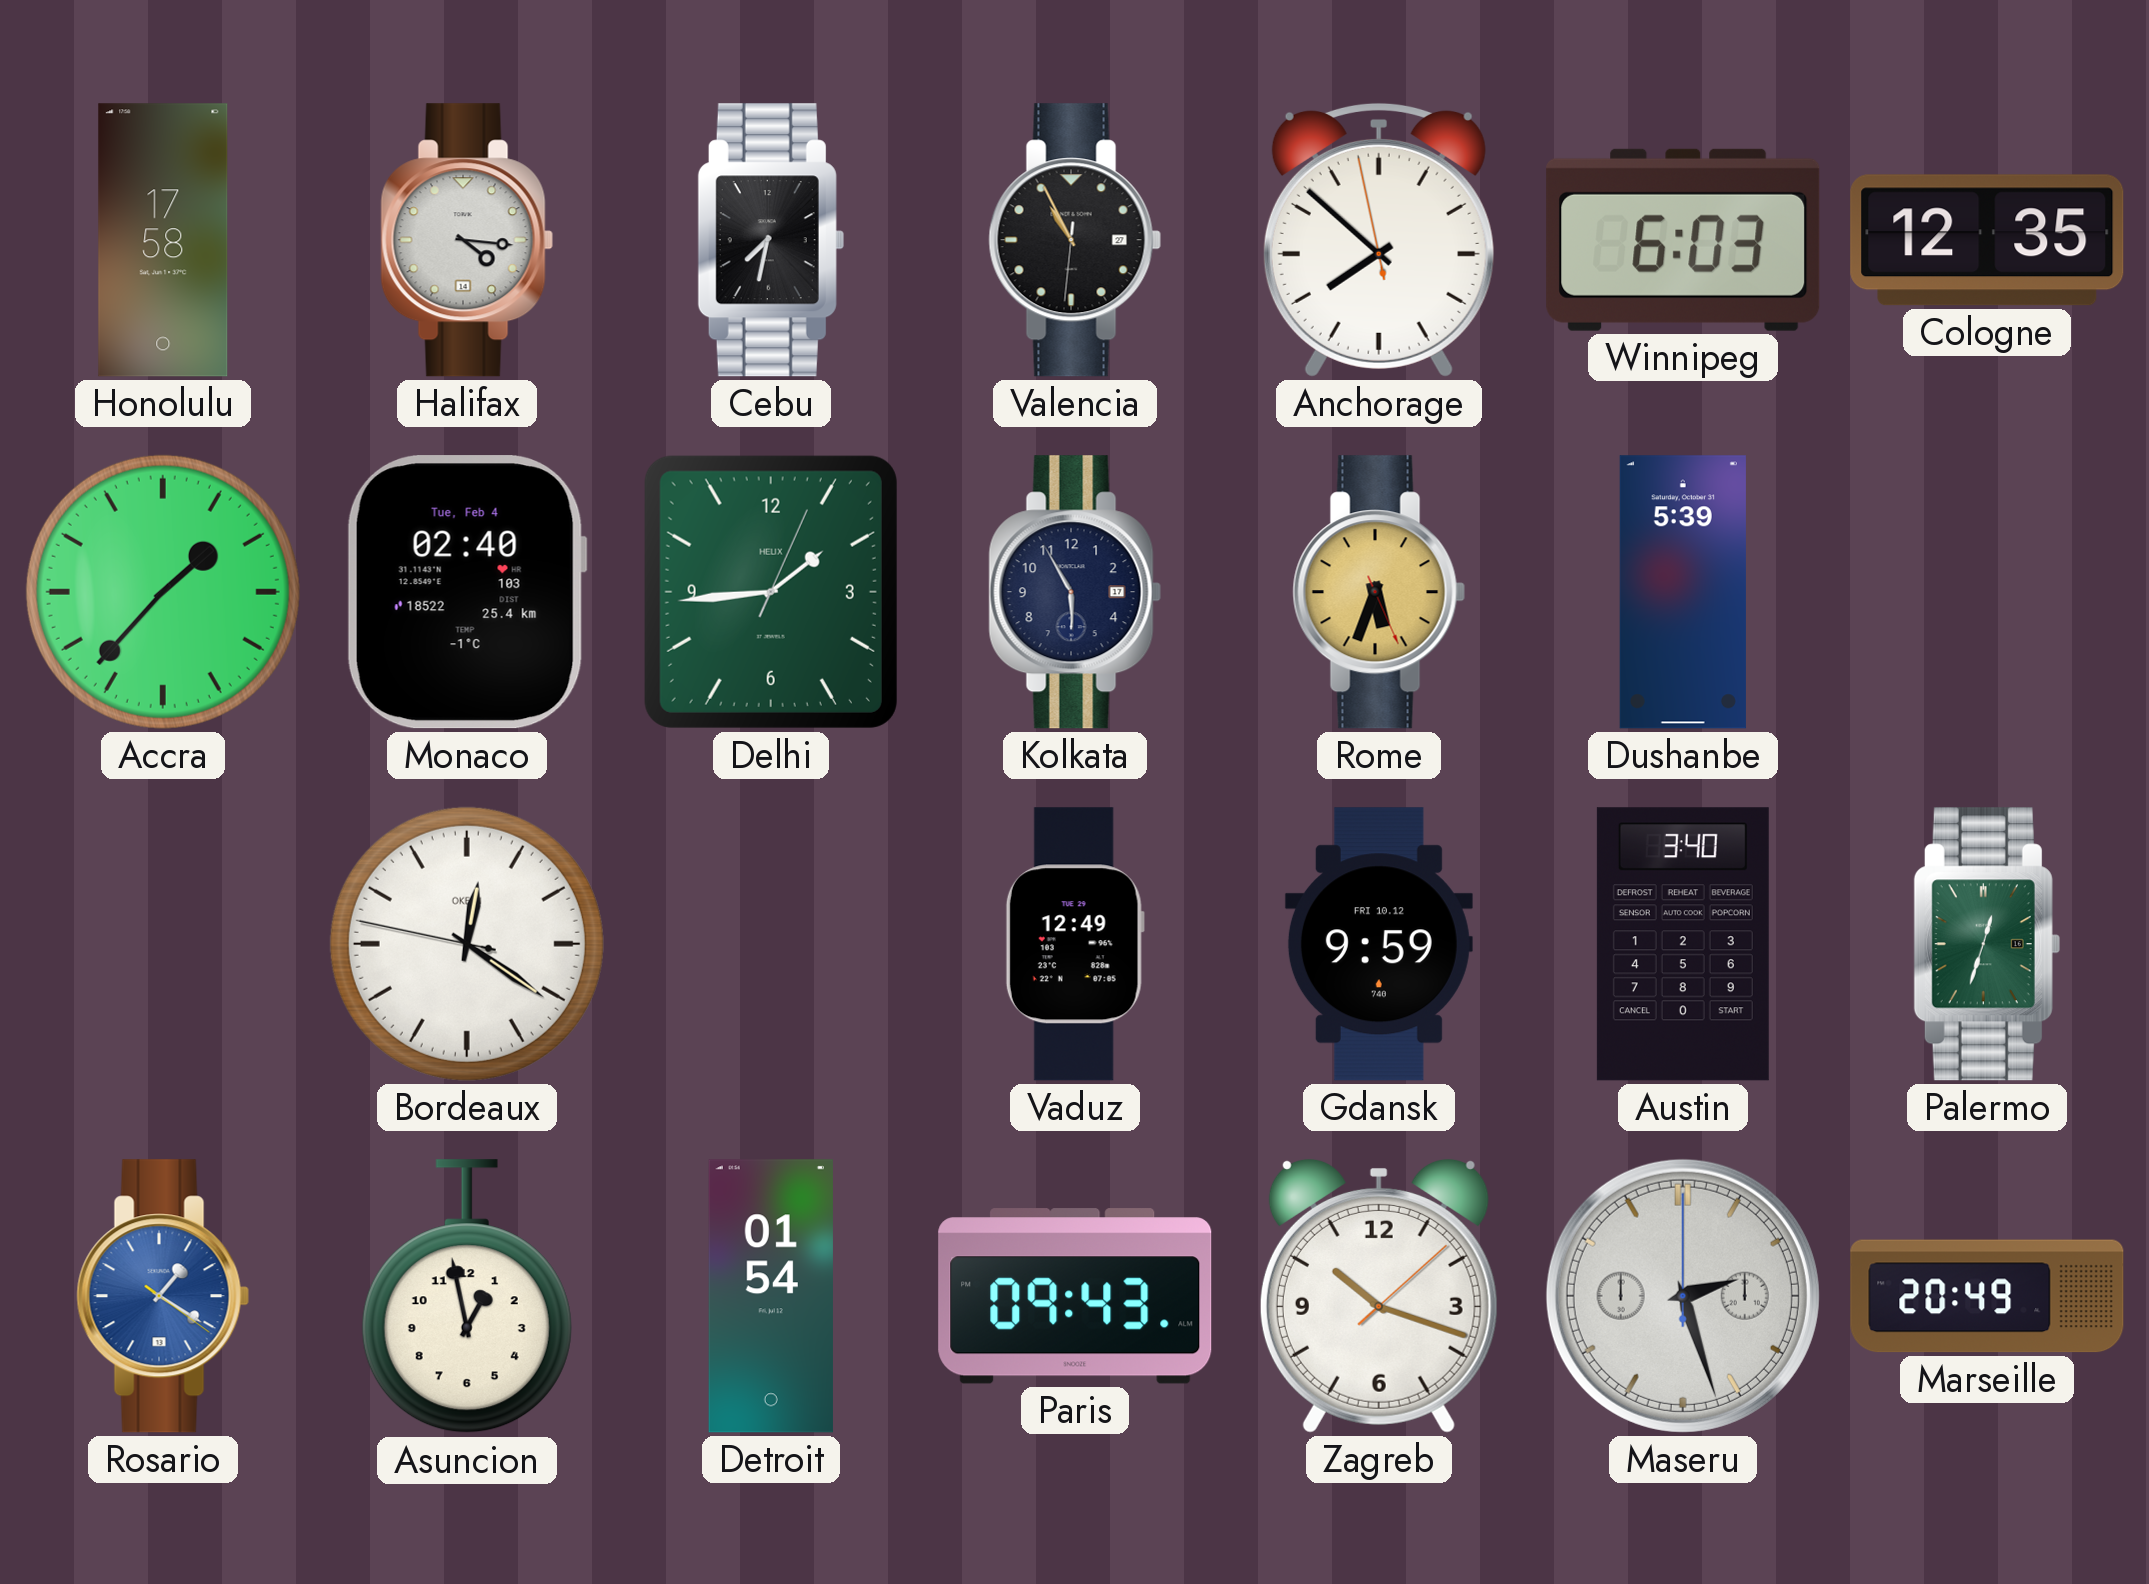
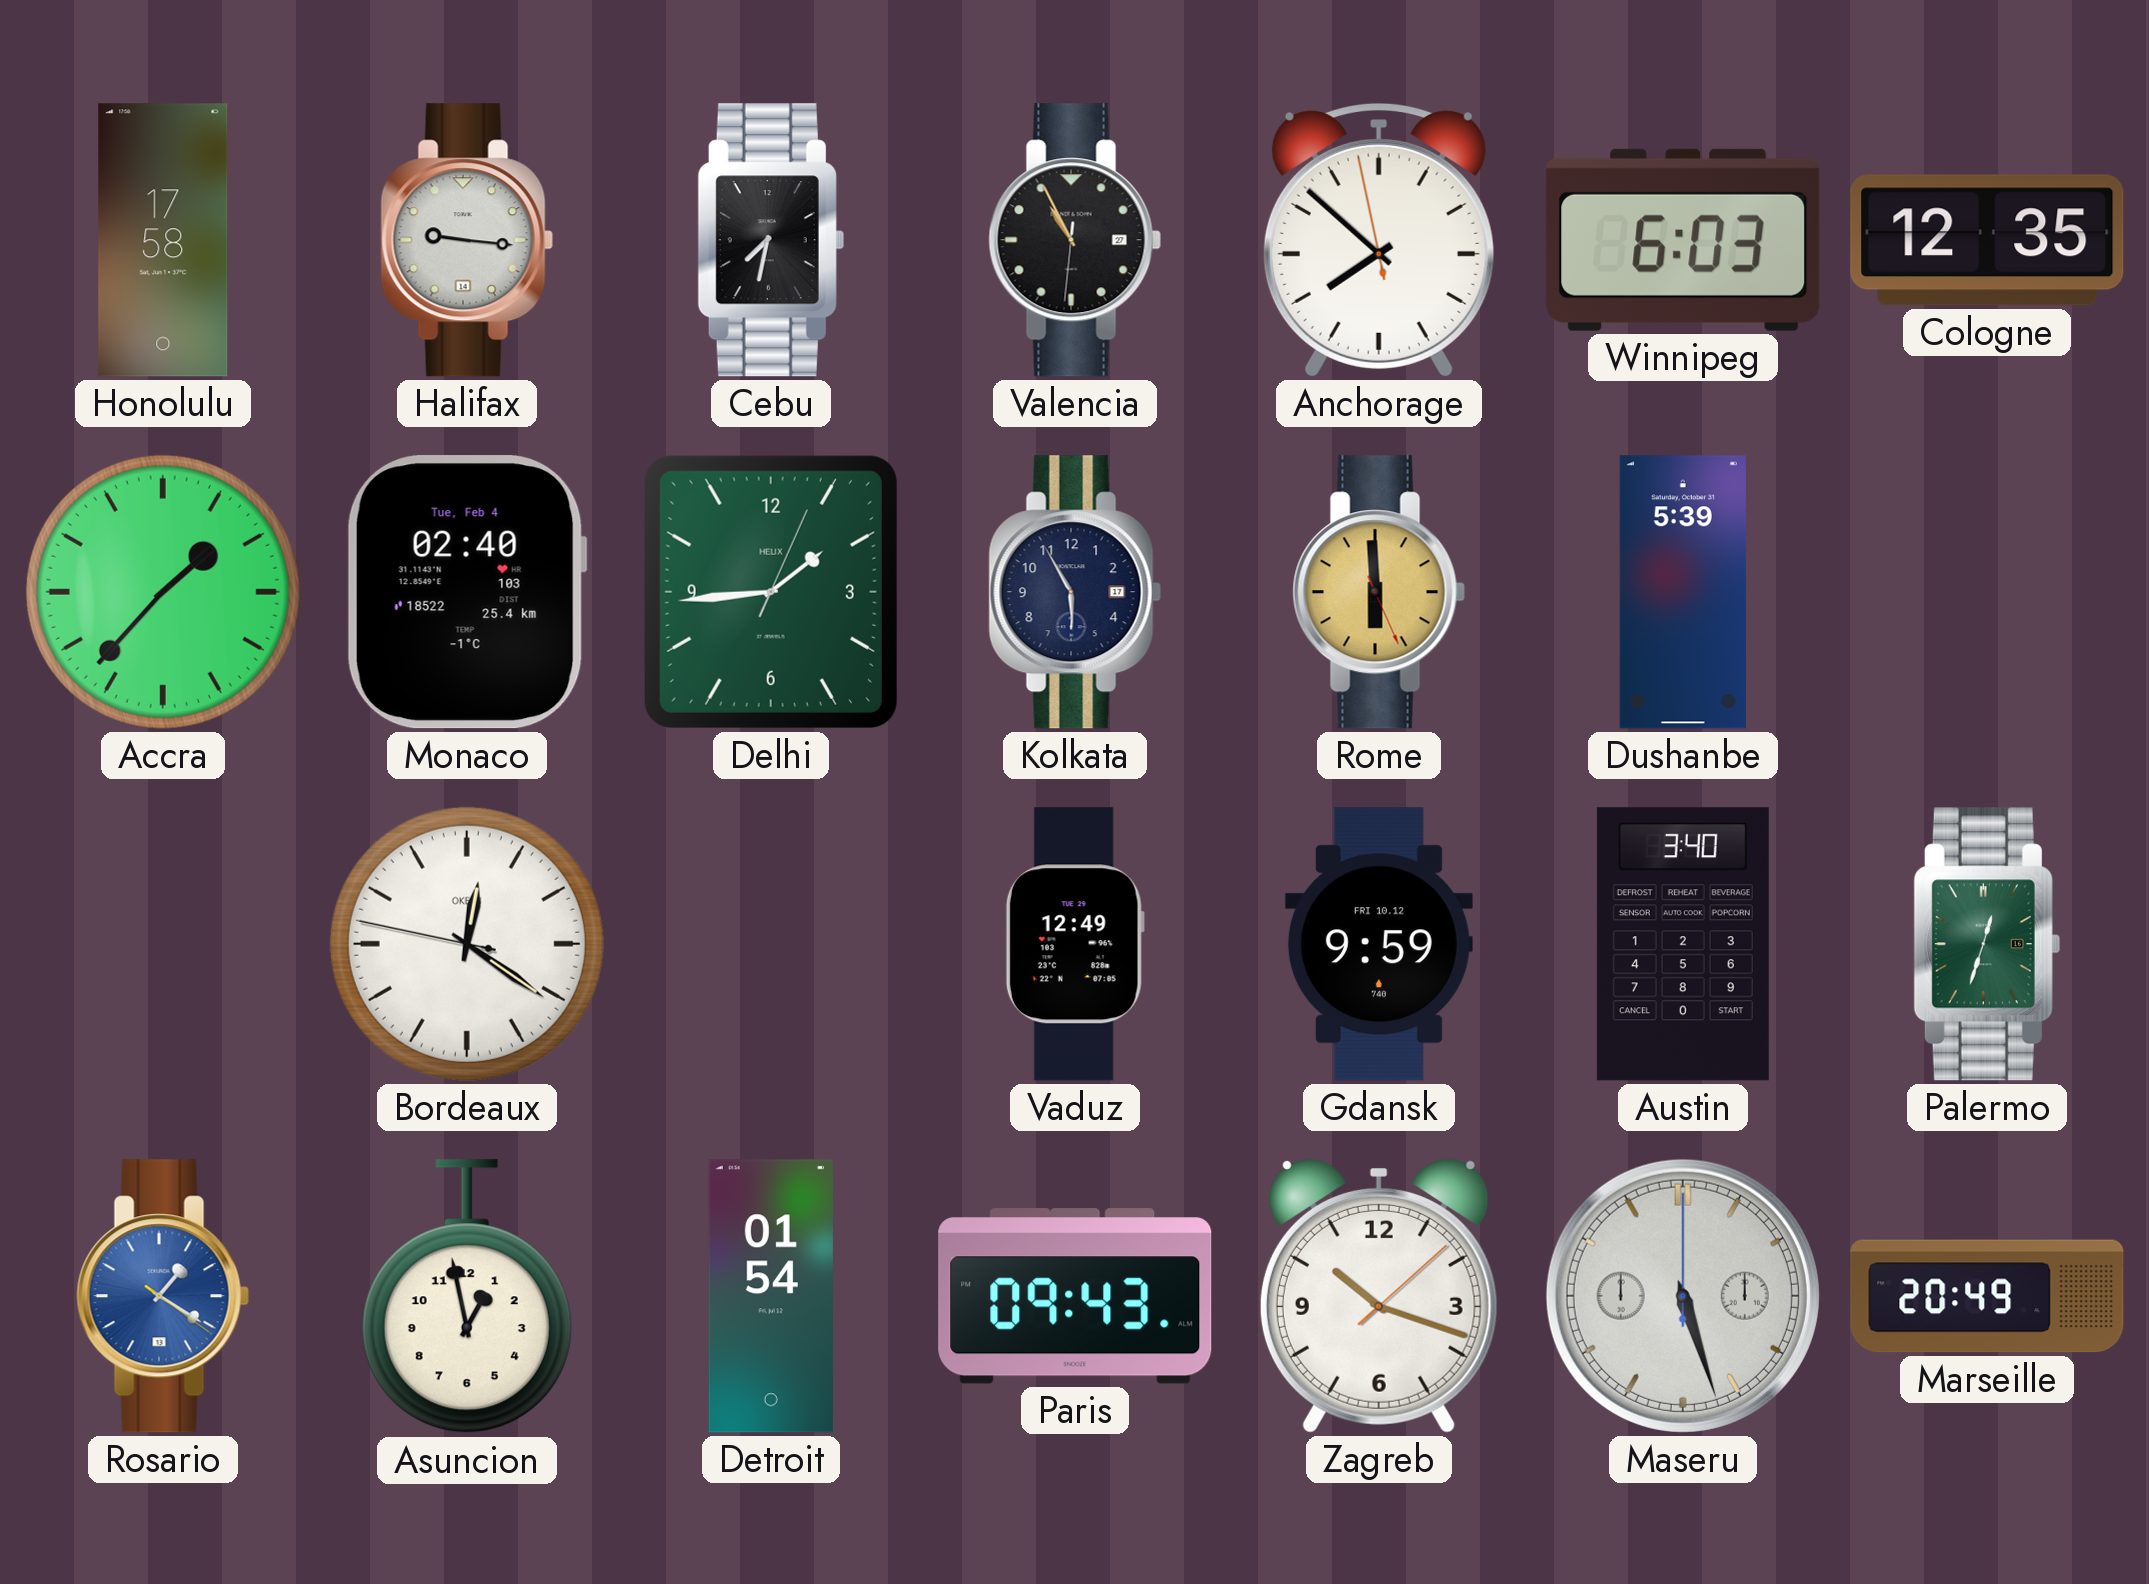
Halifax: 4:16 -> 9:16 (467, 240)
Rome: 5:33 -> 5:59 (1379, 592)
Maseru: 2:27 -> 5:27 (1683, 1296)
